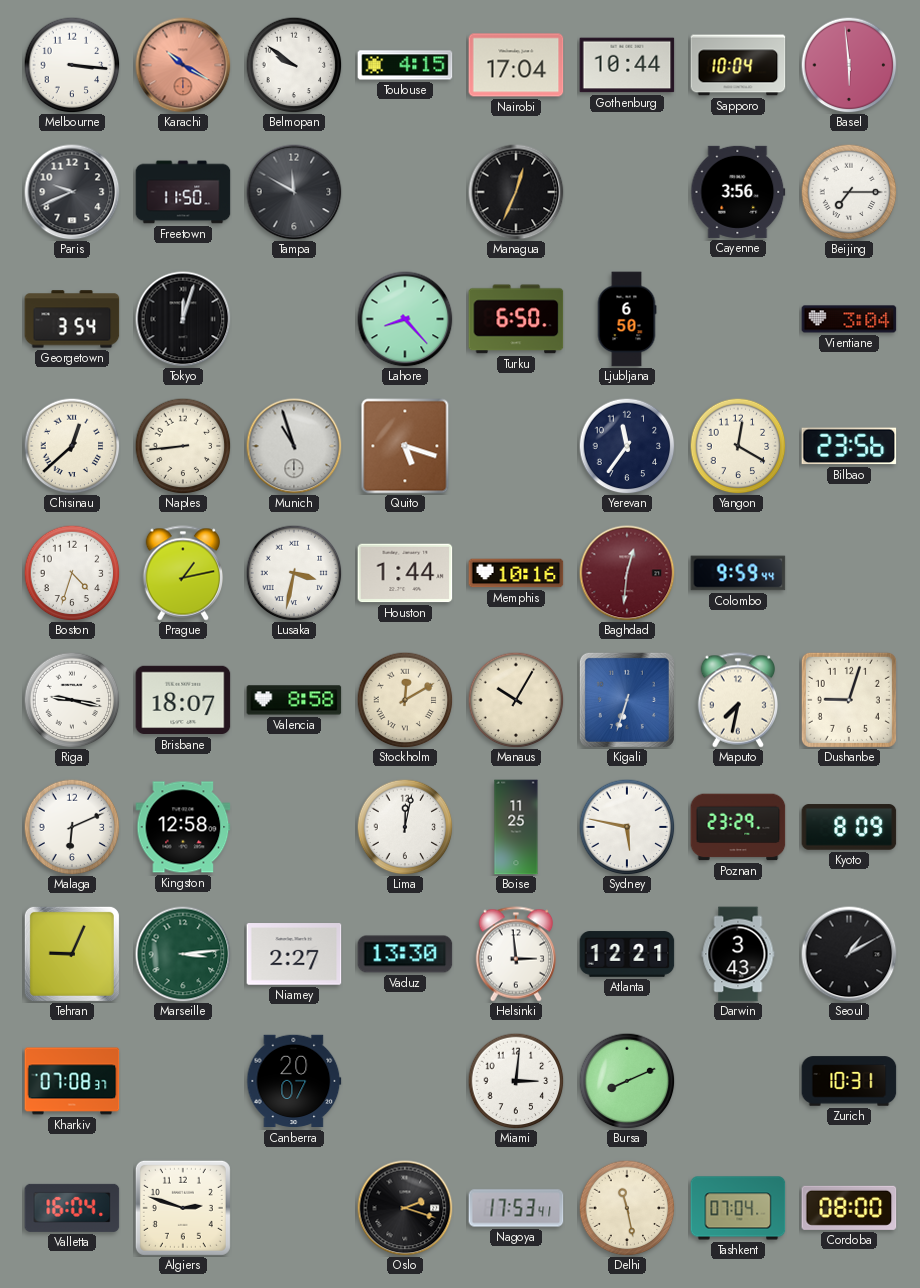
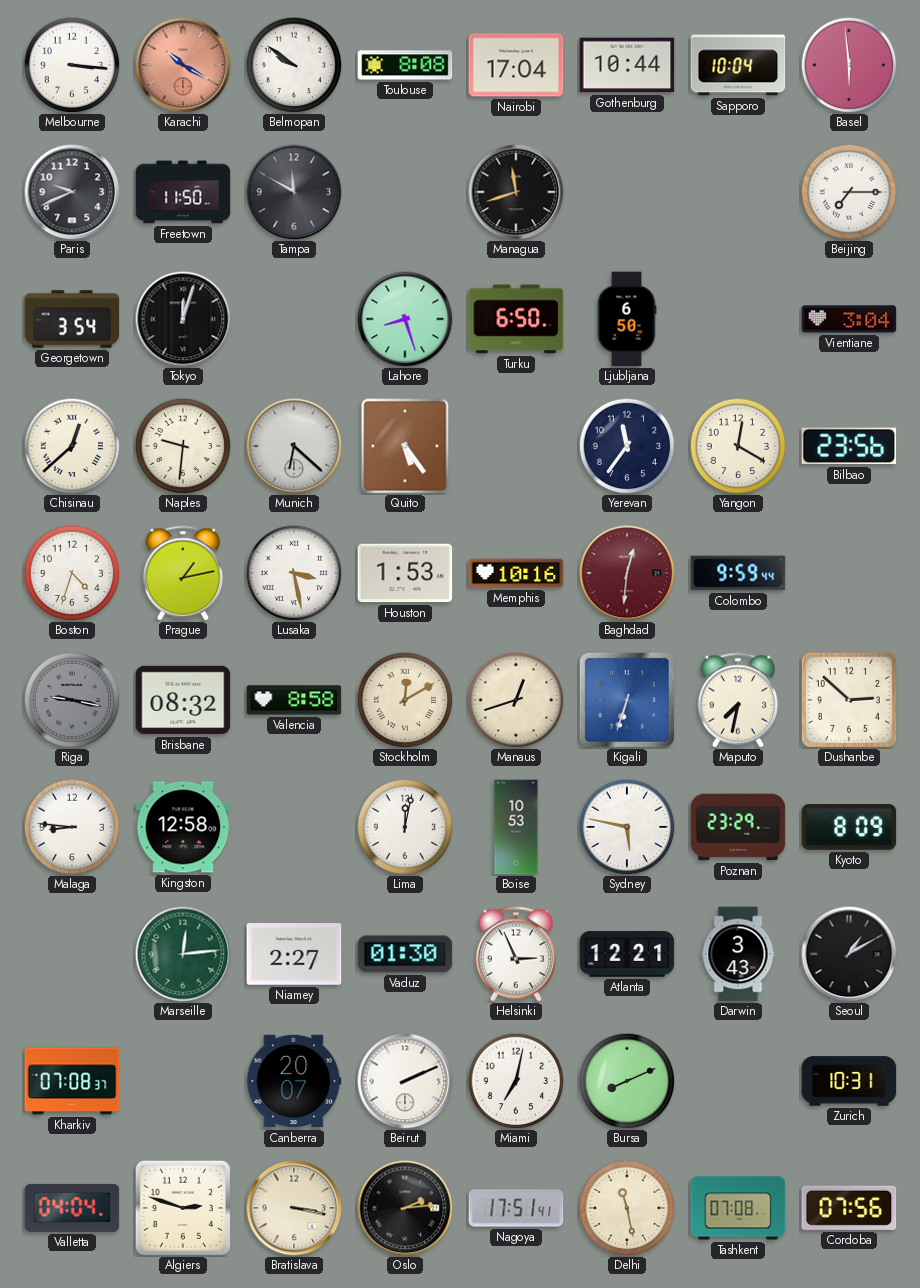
Toulouse: 4:15 -> 8:08 (405, 65)
Managua: 12:34 -> 11:42 (516, 192)
Cayenne: 3:56 -> none (738, 192)
Lahore: 8:23 -> 8:27 (405, 319)
Naples: 8:44 -> 9:31 (183, 446)
Munich: 10:57 -> 6:22 (294, 446)
Quito: 5:18 -> 5:24 (405, 446)
Lusaka: 3:32 -> 3:28 (294, 573)
Houston: 1:44 -> 1:53 (405, 573)
Riga dial: white -> grey (72, 700)
Brisbane: 18:07 -> 08:32 (183, 700)
Manaus: 10:05 -> 12:42 (516, 700)
Dushanbe: 9:03 -> 2:52 (849, 700)
Malaga: 6:11 -> 8:46 (72, 827)
Boise: 11:25 -> 10:53 (516, 827)
Tehran: 9:04 -> none (72, 954)
Marseille: 3:14 -> 12:14 (183, 954)
Vaduz: 13:30 -> 01:30 (405, 954)
Helsinki: 2:59 -> 2:56 (515, 954)
Beirut: none -> 2:11 (405, 1081)
Miami: 3:01 -> 7:02 (516, 1081)
Valletta: 16:04 -> 04:04 (72, 1208)
Bratislava: none -> 3:17 (294, 1208)
Oslo: 2:18 -> 2:14 (405, 1208)
Nagoya: 17:53 -> 17:51 (516, 1208)
Tashkent: 07:04 -> 07:08 (738, 1208)
Cordoba: 08:00 -> 07:56 (849, 1208)
